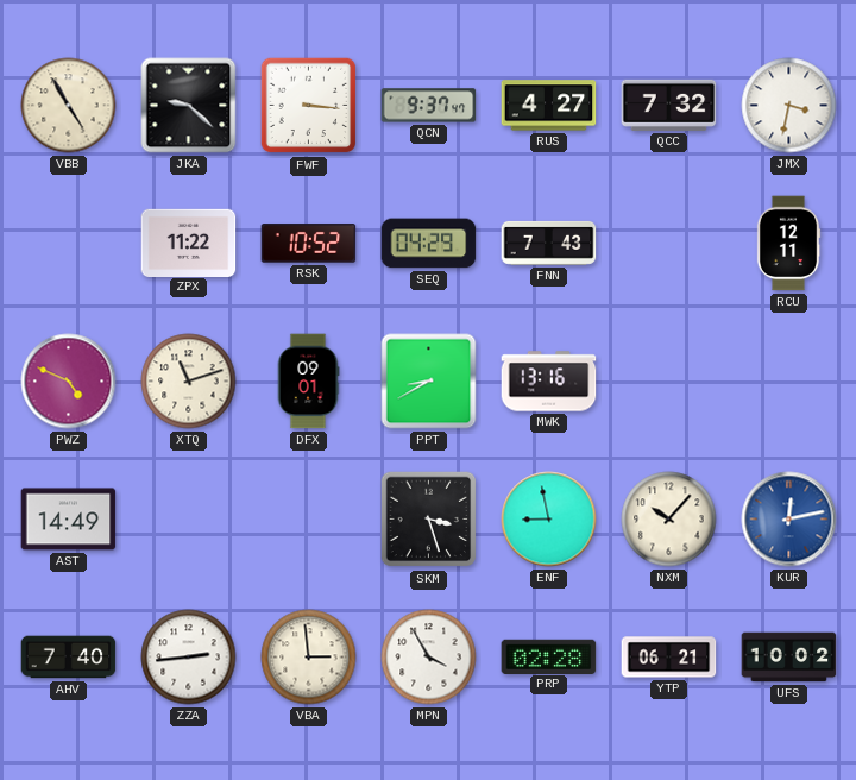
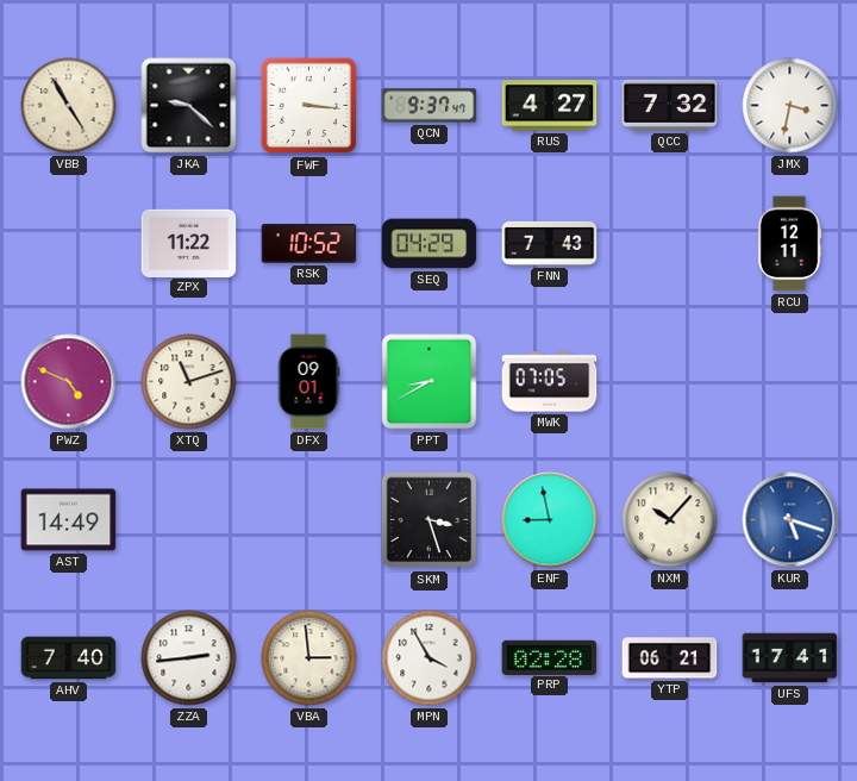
MWK: 13:16 -> 07:05 (550, 382)
KUR: 12:13 -> 5:18 (790, 520)
UFS: 10:02 -> 17:41 (790, 658)
